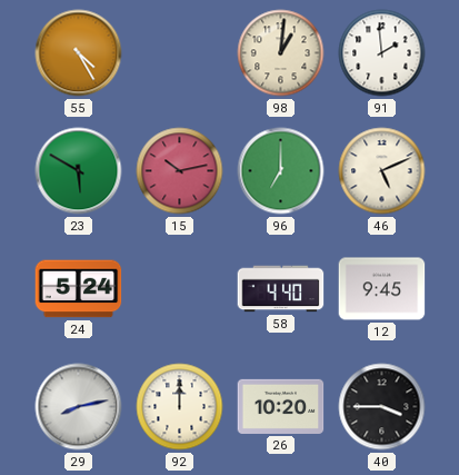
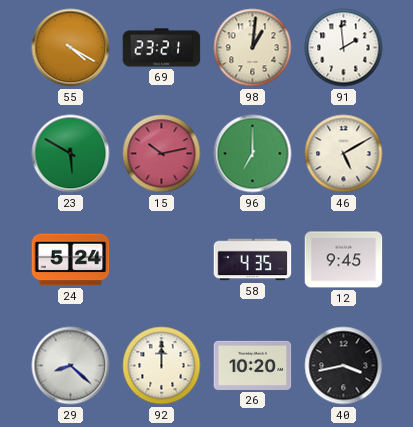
55: 4:25 -> 4:20 (71, 48)
69: none -> 23:21 (162, 48)
46: 5:11 -> 5:10 (344, 154)
58: 4:40 -> 4:35 (253, 260)
29: 8:13 -> 8:22 (71, 366)
40: 3:45 -> 3:43 (344, 366)
